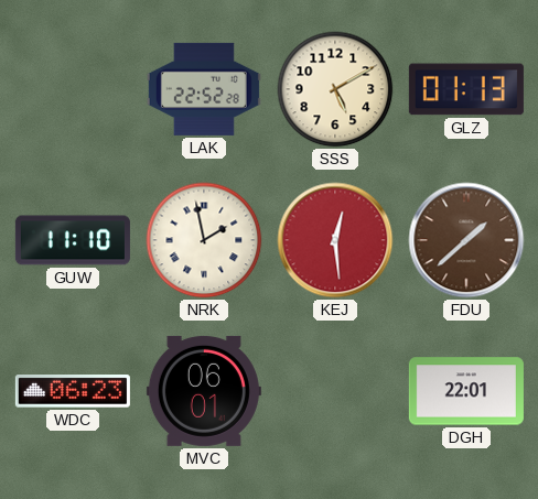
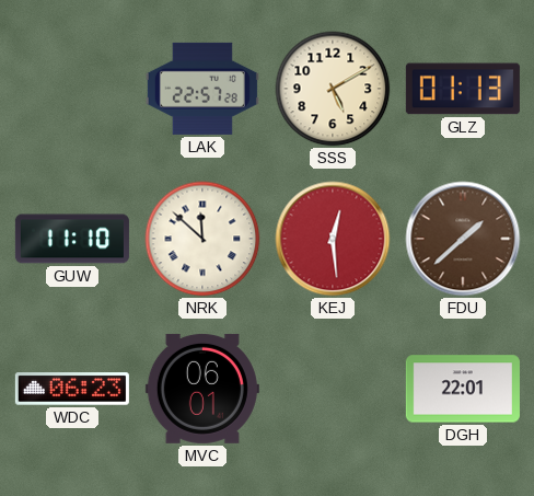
LAK: 22:52 -> 22:57 (202, 89)
NRK: 1:58 -> 11:52 (202, 239)
